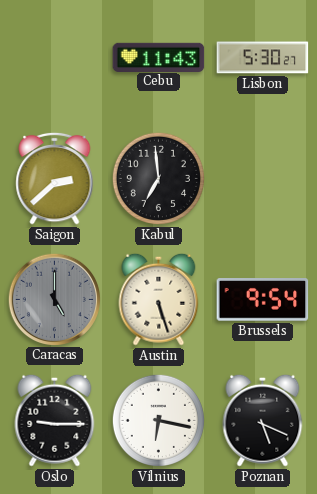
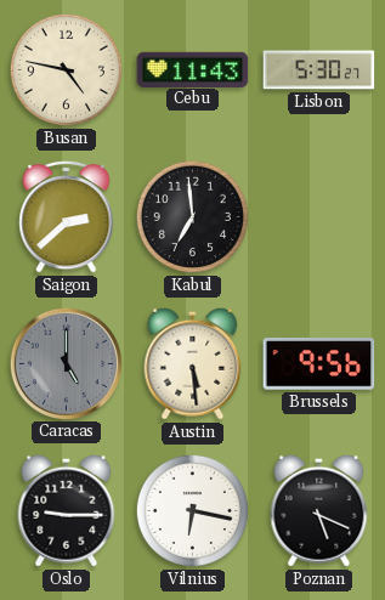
Busan: none -> 4:47 (66, 69)
Austin: 5:27 -> 5:29 (193, 363)
Brussels: 9:54 -> 9:56 (319, 364)
